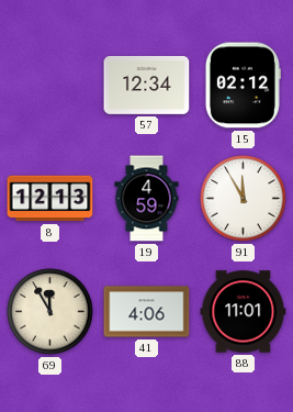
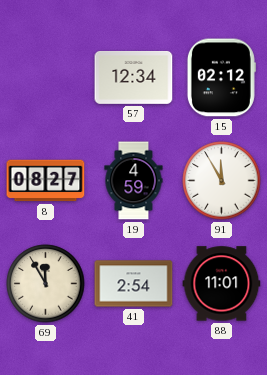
8: 12:13 -> 08:27 (46, 181)
41: 4:06 -> 2:54 (134, 284)
